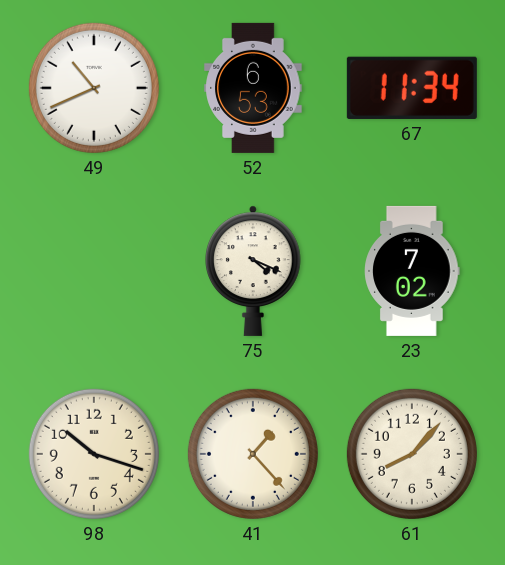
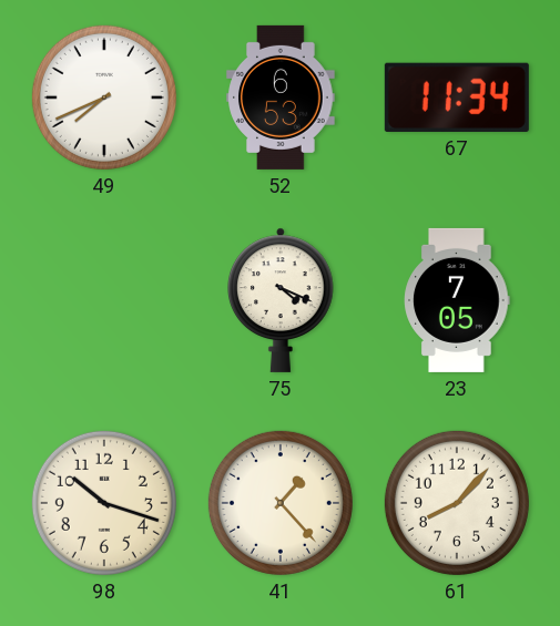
49: 10:41 -> 7:41 (104, 98)
23: 7:02 -> 7:05 (457, 300)
